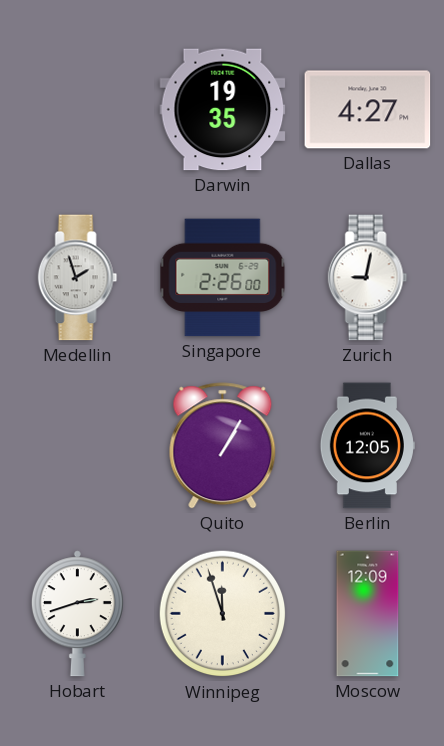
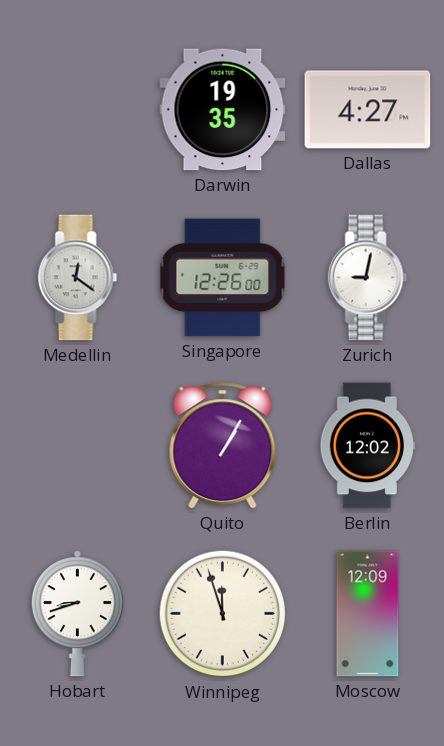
Medellin: 1:57 -> 12:21 (78, 278)
Singapore: 2:26 -> 12:26 (223, 278)
Berlin: 12:05 -> 12:02 (367, 446)
Hobart: 2:42 -> 8:42 (77, 614)
